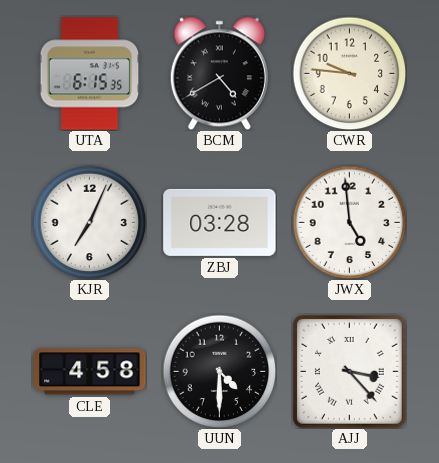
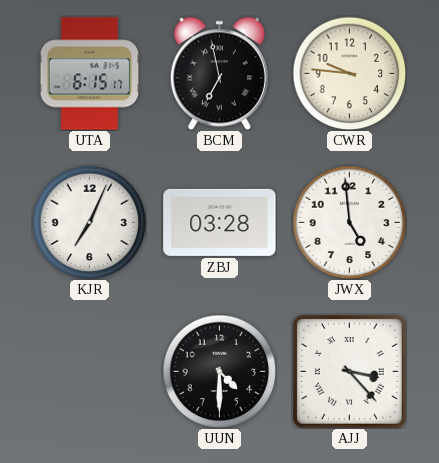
UTA: 6:15:35 -> 6:15:17 (90, 74)
BCM: 4:40 -> 6:58 (219, 73)
CLE: 4:58 -> none (90, 372)
